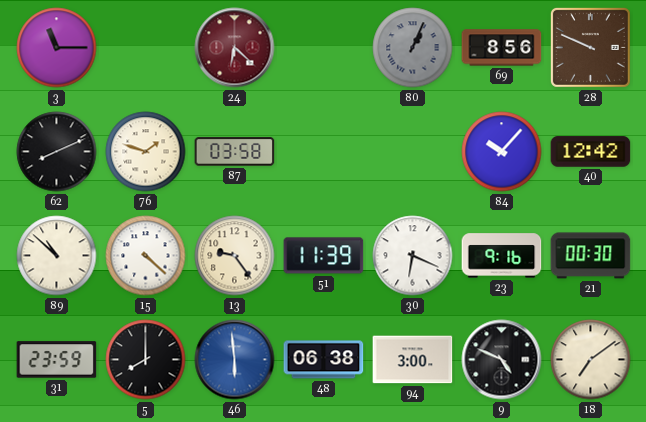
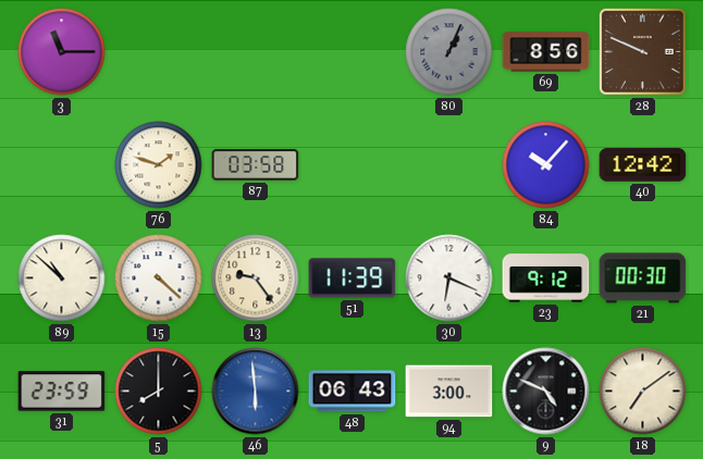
24: 6:22 -> none (235, 48)
62: 8:11 -> none (57, 152)
23: 9:16 -> 9:12 (546, 278)
48: 06:38 -> 06:43 (353, 392)
